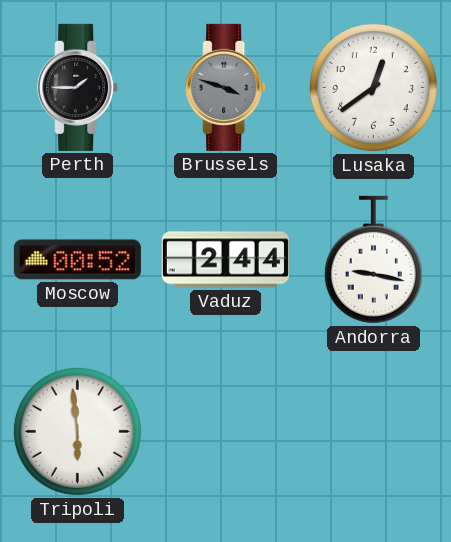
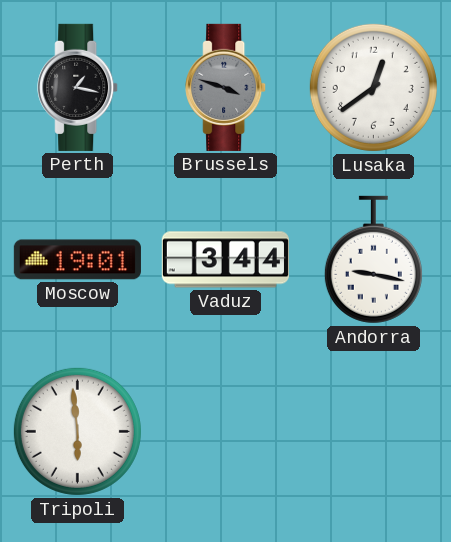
Perth: 1:45 -> 1:17 (78, 87)
Moscow: 00:52 -> 19:01 (77, 260)
Vaduz: 2:44 -> 3:44 (225, 260)
